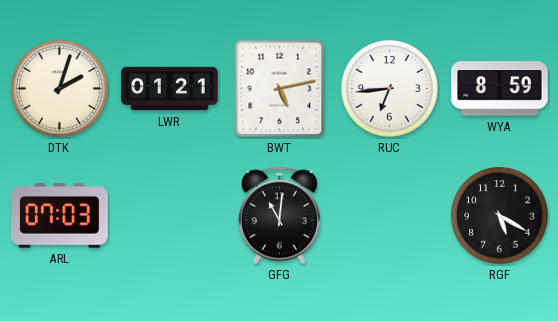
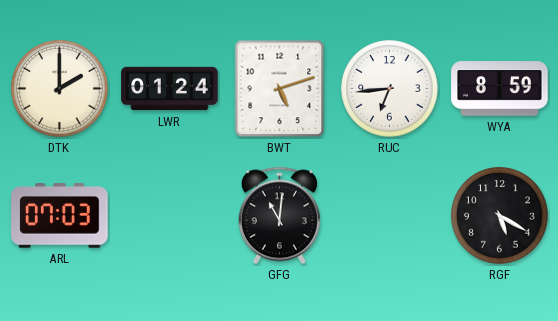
DTK: 2:03 -> 2:00 (60, 89)
LWR: 01:21 -> 01:24 (170, 89)
BWT: 5:13 -> 5:12 (280, 89)
